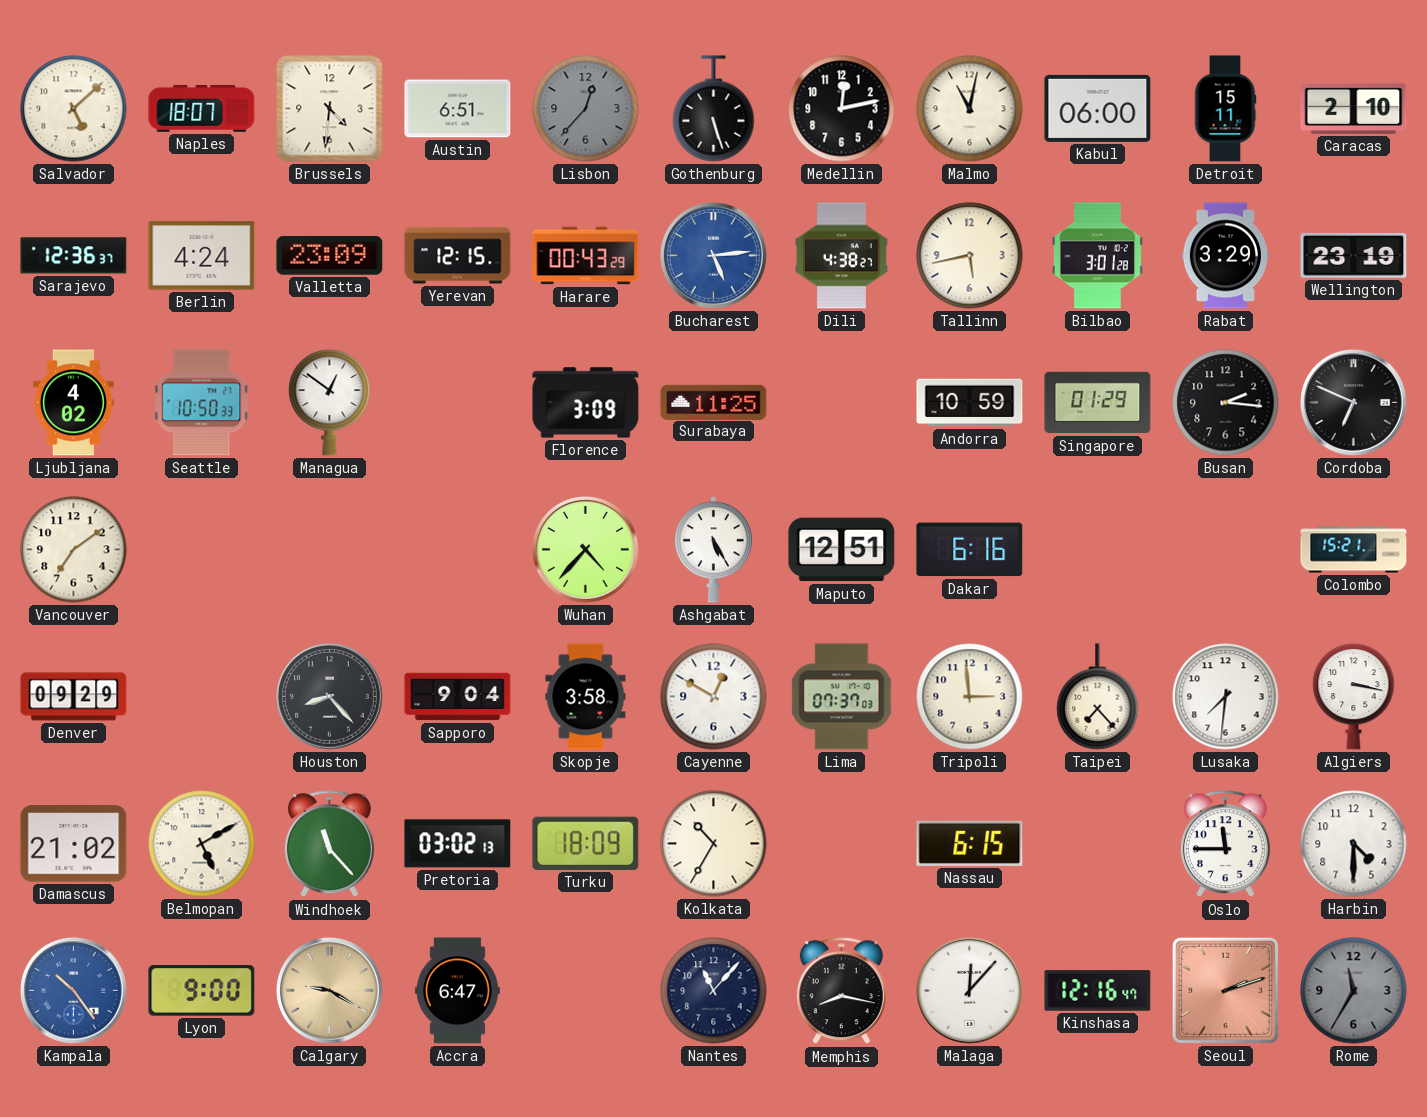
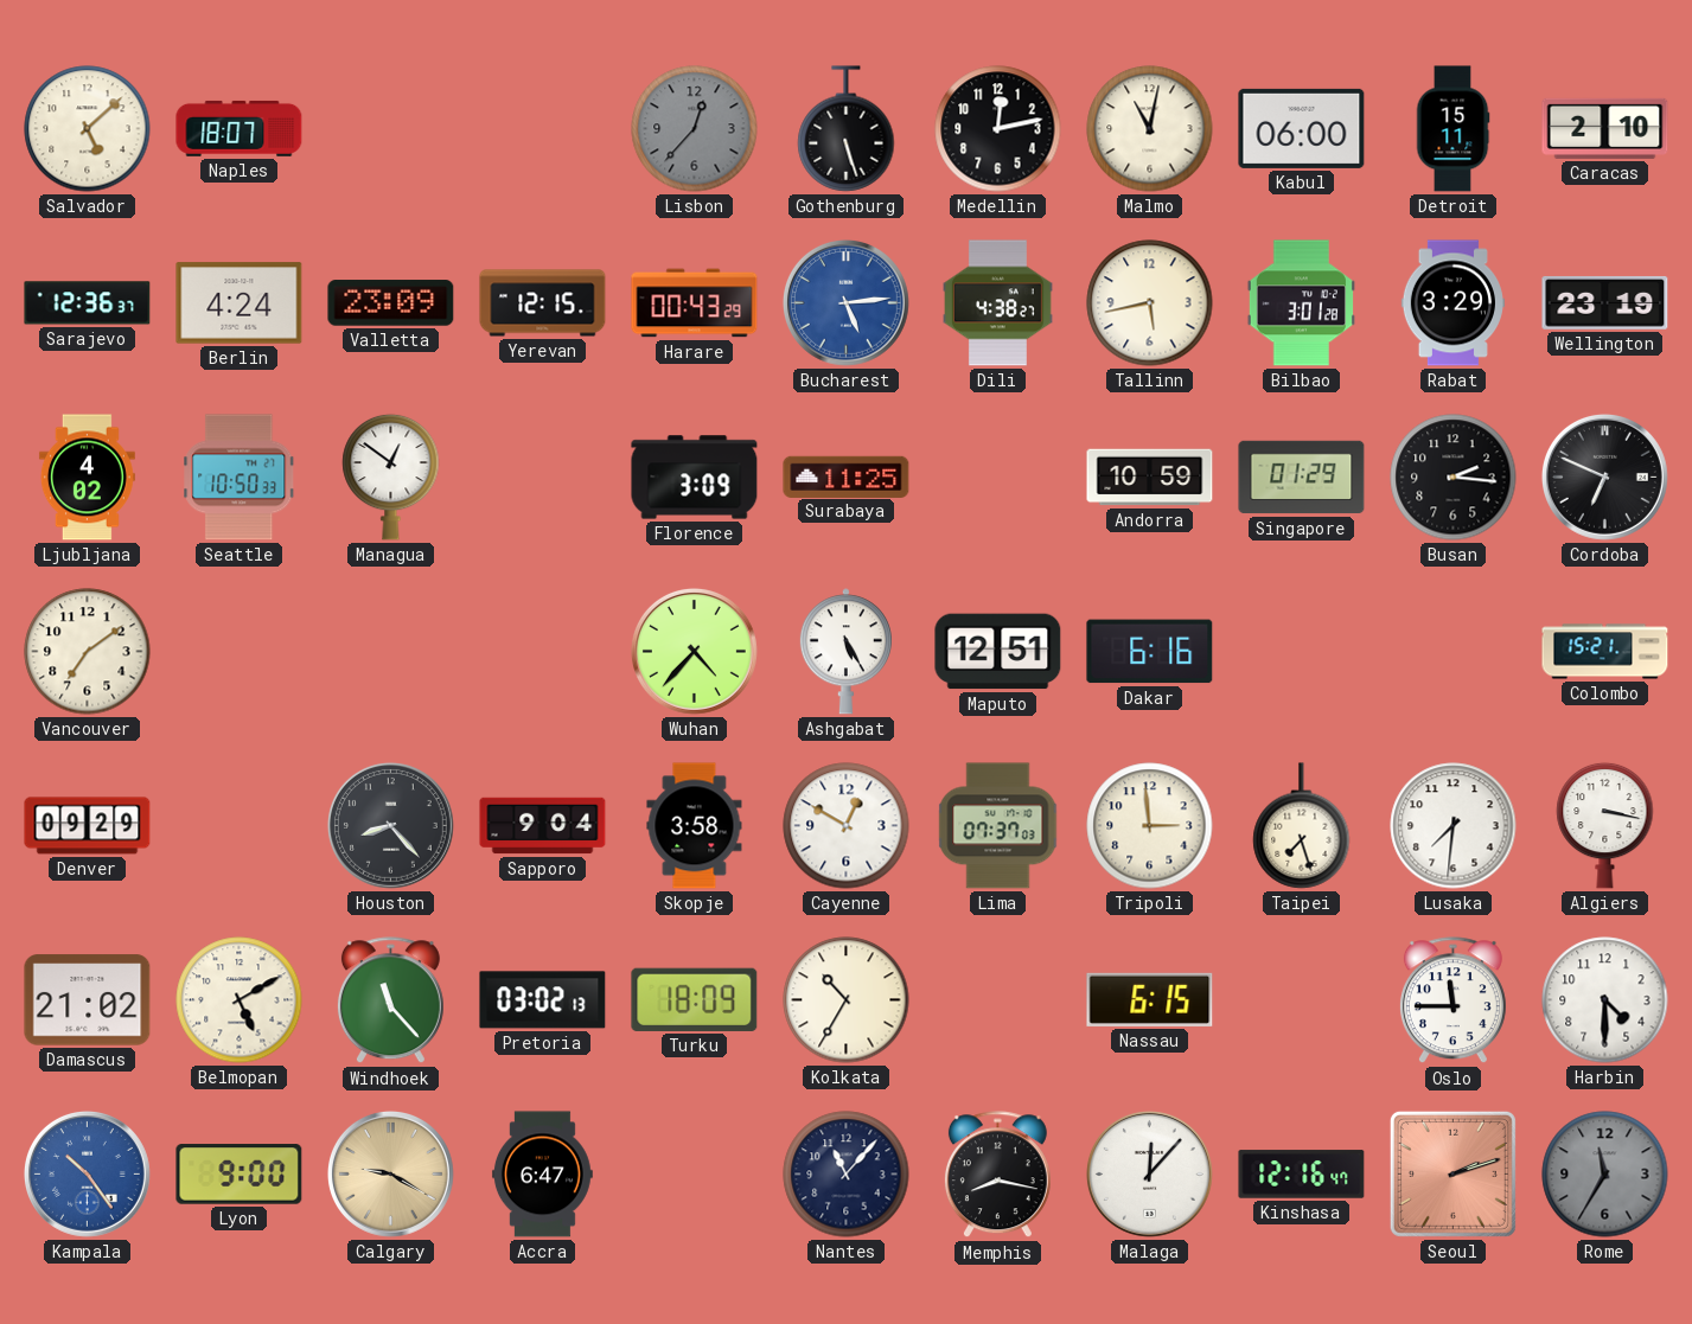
Brussels: 4:31 -> none (330, 109)
Austin: 6:51 -> none (458, 109)
Taipei: 7:23 -> 7:27 (1302, 826)
